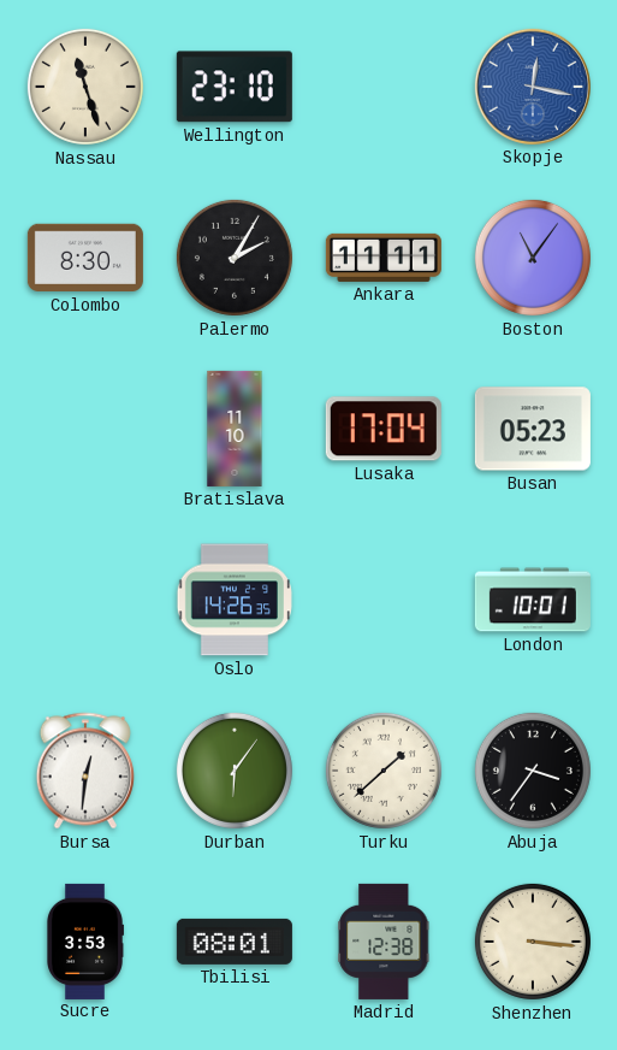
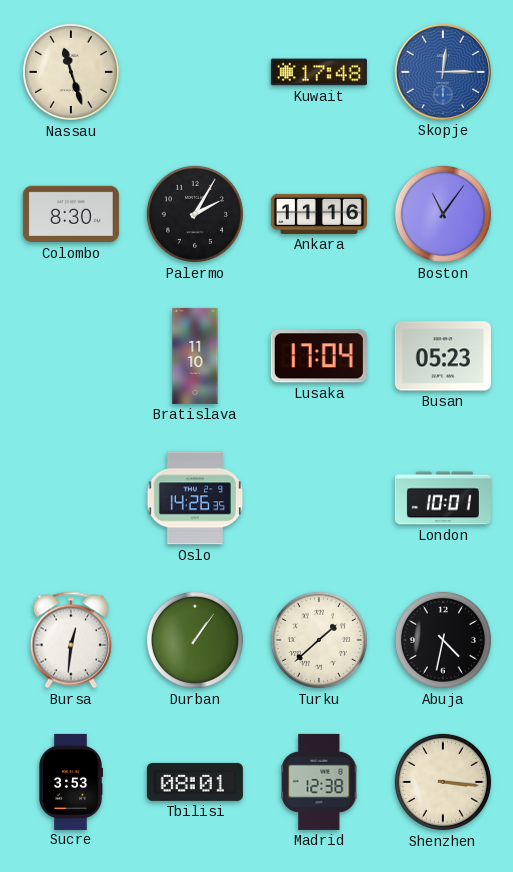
Wellington: 23:10 -> none (235, 87)
Kuwait: none -> 17:48 (319, 72)
Skopje: 12:17 -> 12:15 (443, 72)
Ankara: 11:11 -> 11:16 (319, 214)
Durban: 6:06 -> 1:06 (195, 640)
Abuja: 3:36 -> 4:32 (443, 640)
